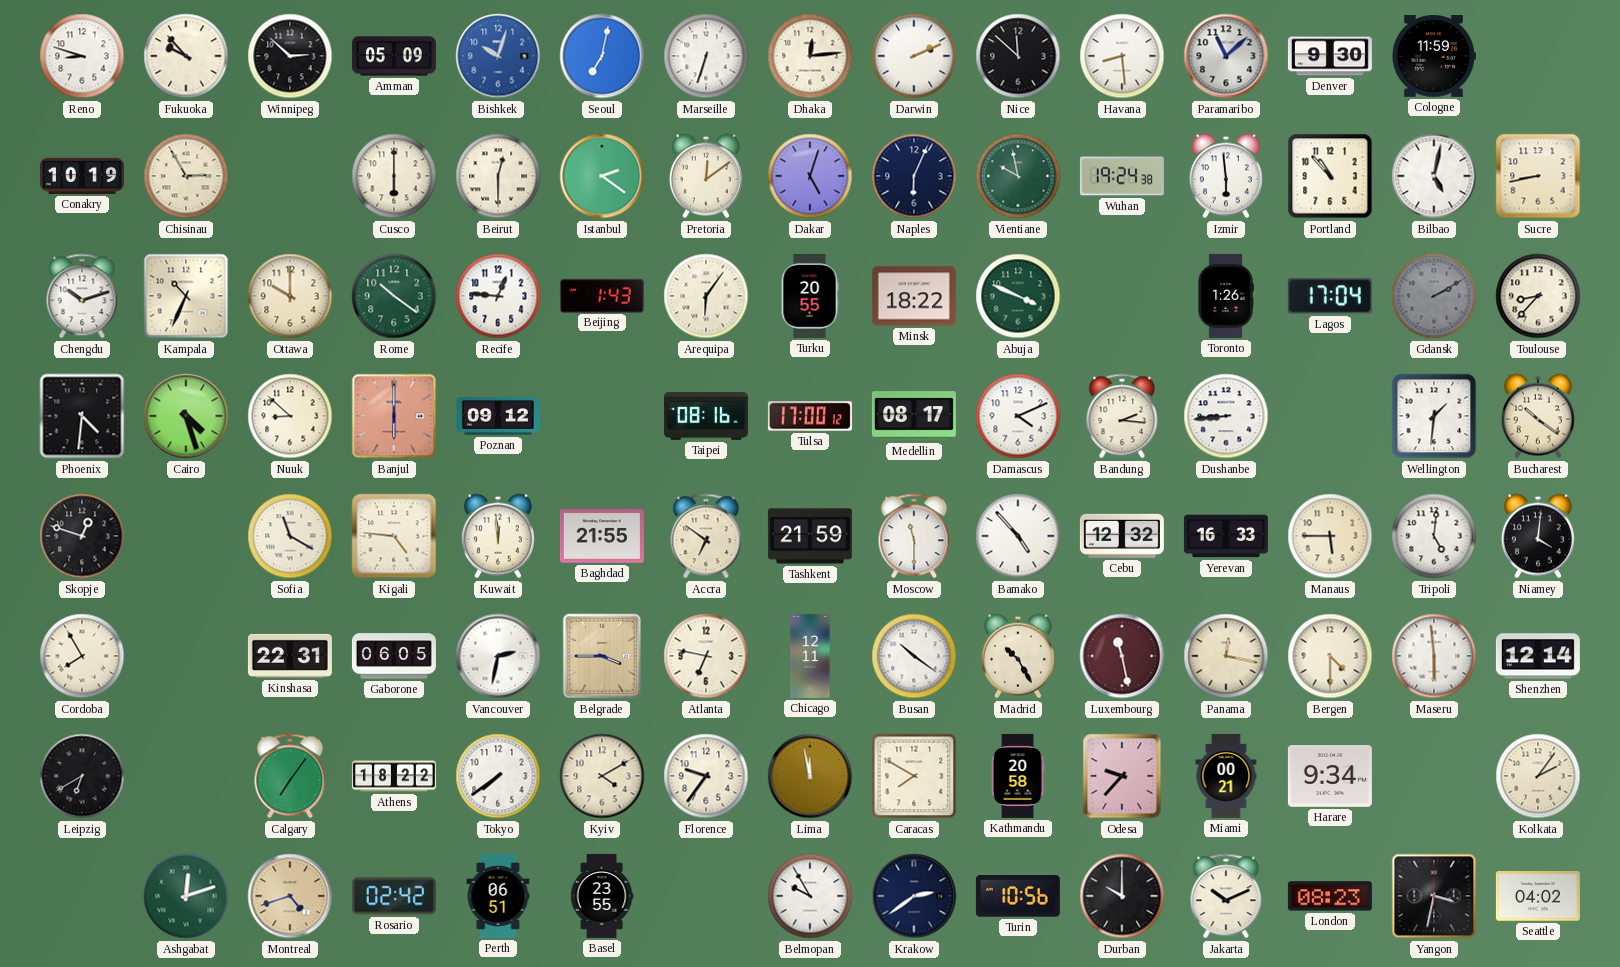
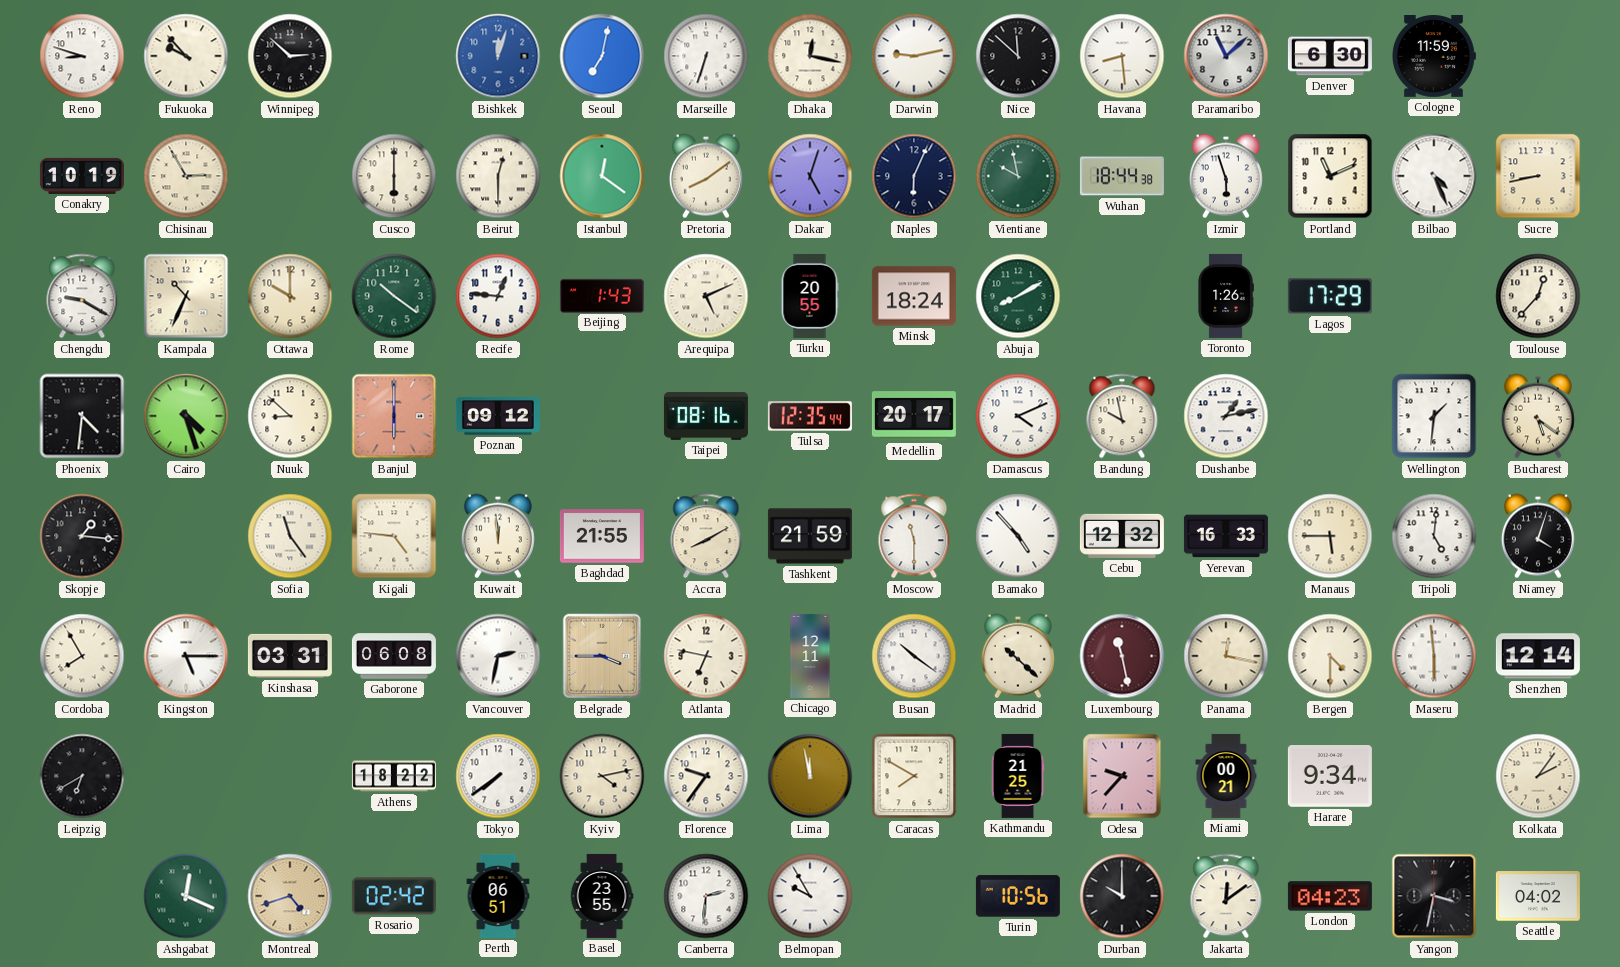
Amman: 05:09 -> none (394, 56)
Bishkek: 10:03 -> 12:03 (498, 56)
Dhaka: 12:14 -> 12:17 (810, 56)
Darwin: 2:11 -> 9:13 (914, 56)
Denver: 9:30 -> 6:30 (1330, 56)
Istanbul: 2:21 -> 12:21 (602, 176)
Pretoria: 12:09 -> 8:09 (706, 176)
Wuhan: 19:24 -> 18:44 (1122, 176)
Izmir: 5:59 -> 5:57 (1226, 176)
Portland: 10:53 -> 11:11 (1330, 176)
Bilbao: 5:02 -> 4:26 (1434, 176)
Chengdu: 10:12 -> 9:20 (82, 296)
Arequipa: 6:06 -> 5:11 (706, 296)
Minsk: 18:22 -> 18:24 (914, 296)
Abuja: 3:49 -> 8:10 (1018, 296)
Lagos: 17:04 -> 17:29 (1330, 296)
Gdansk: 2:10 -> none (1434, 296)
Toulouse: 8:37 -> 12:37 (1538, 296)
Tulsa: 17:00 -> 12:35 (810, 416)
Medellin: 08:17 -> 20:17 (914, 416)
Bandung: 2:16 -> 9:58 (1122, 416)
Dushanbe: 8:44 -> 1:13 (1226, 416)
Bucharest: 10:21 -> 5:21 (1538, 416)
Skopje: 12:48 -> 1:16 (82, 536)
Sofia: 11:20 -> 11:24 (290, 536)
Accra: 6:51 -> 8:10 (706, 536)
Niamey: 4:01 -> 4:03 (1538, 536)
Kingston: none -> 5:15 (186, 656)
Kinshasa: 22:31 -> 03:31 (290, 656)
Gaborone: 06:05 -> 06:08 (394, 656)
Madrid: 10:25 -> 10:22 (1018, 656)
Calgary: 7:06 -> none (290, 776)
Kyiv: 4:10 -> 4:13 (602, 776)
Kathmandu: 20:58 -> 21:25 (1018, 776)
Ashgabat: 12:12 -> 12:19 (186, 896)
Canberra: none -> 2:31 (706, 896)
Krakow: 2:39 -> none (914, 896)
Jakarta: 10:11 -> 12:09 (1226, 896)
London: 08:23 -> 04:23 (1330, 896)
